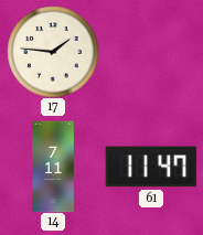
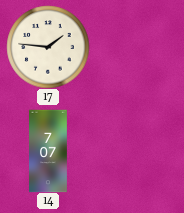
14: 7:11 -> 7:07 (49, 151)
61: 11:47 -> none (151, 167)
